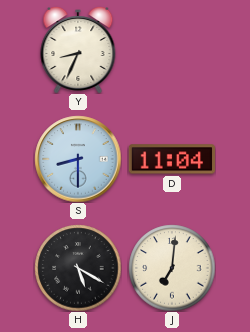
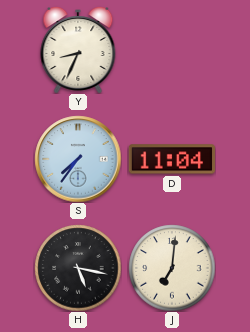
S: 8:30 -> 7:36 (78, 159)
H: 5:20 -> 5:17 (78, 268)
